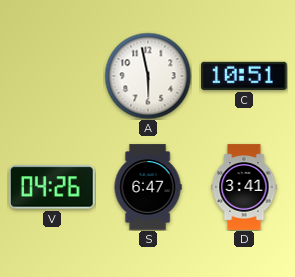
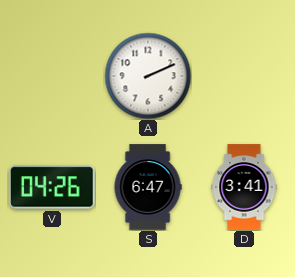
A: 5:58 -> 2:11 (148, 76)
C: 10:51 -> none (244, 76)
